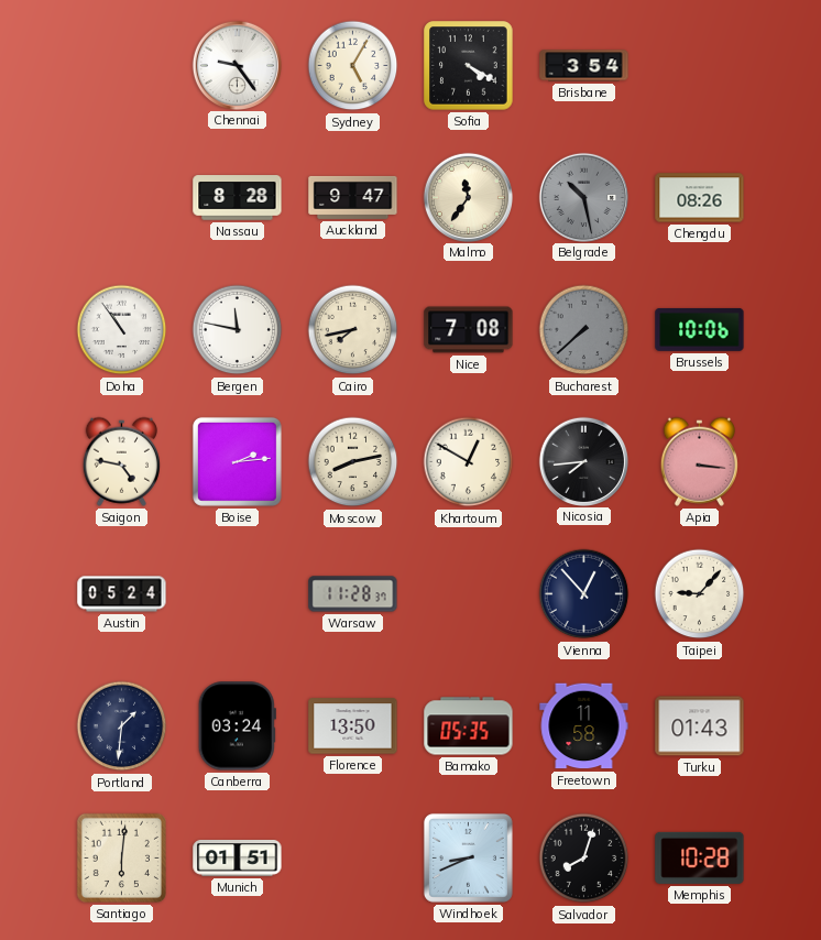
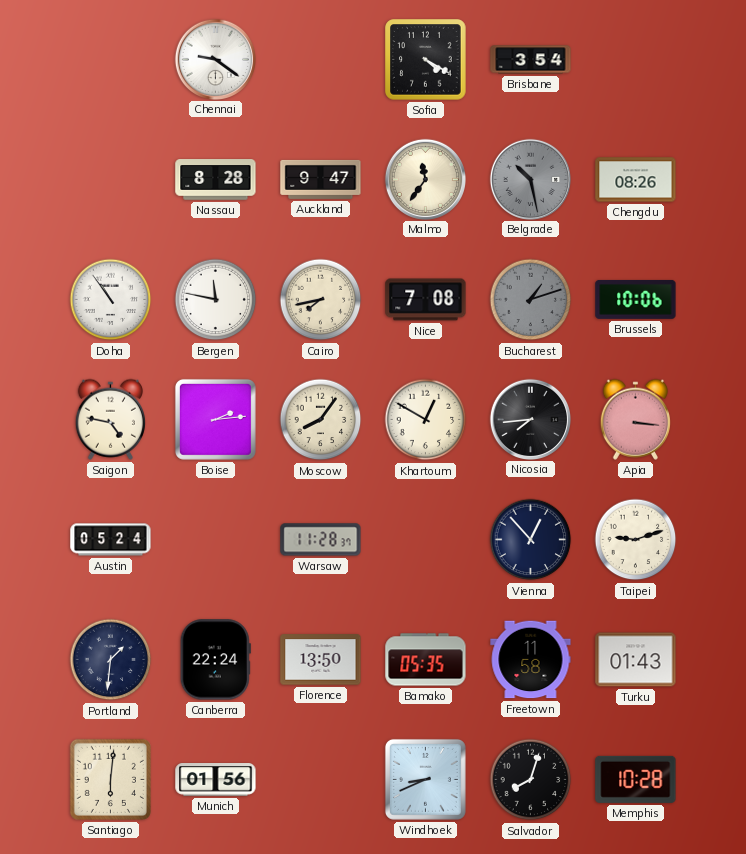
Chennai: 9:24 -> 9:21 (215, 59)
Sydney: 5:05 -> none (353, 66)
Bucharest: 7:38 -> 1:12 (531, 300)
Moscow: 8:13 -> 8:06 (321, 420)
Taipei: 9:07 -> 9:12 (636, 540)
Canberra: 03:24 -> 22:24 (215, 660)
Munich: 01:51 -> 01:56 (216, 780)
